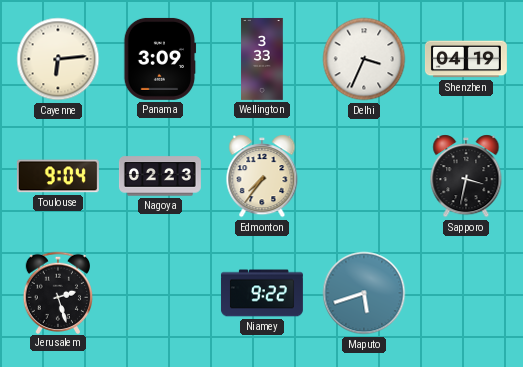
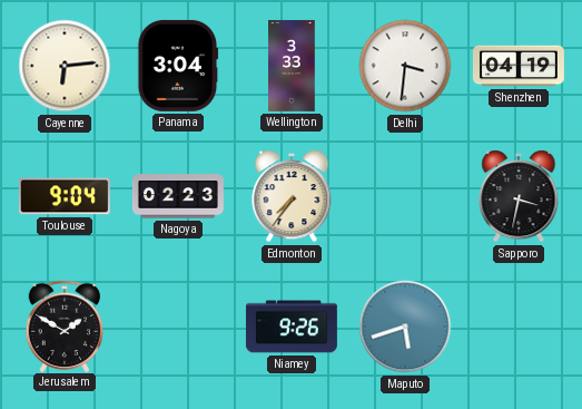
Panama: 3:09 -> 3:04 (178, 66)
Delhi: 3:34 -> 3:31 (405, 66)
Jerusalem: 2:27 -> 1:50 (63, 325)
Niamey: 9:22 -> 9:26 (292, 327)
